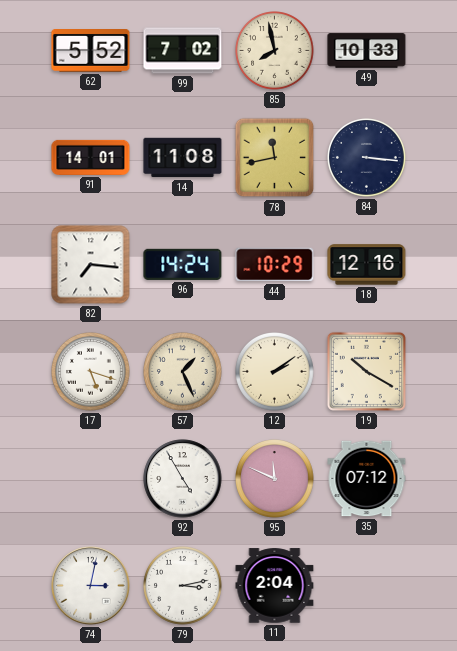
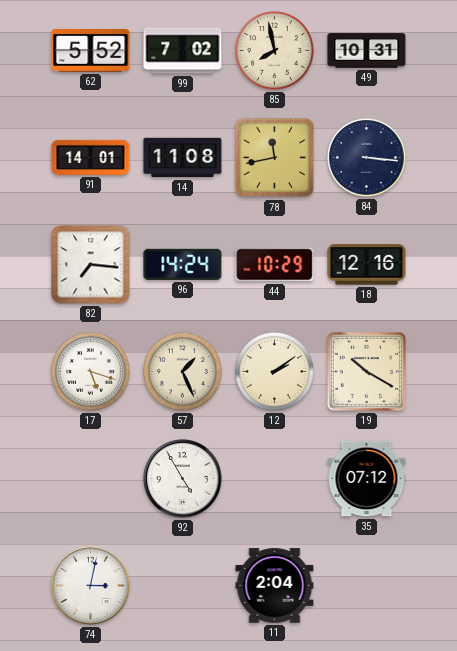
49: 10:33 -> 10:31 (367, 51)
95: 11:49 -> none (275, 479)
79: 3:13 -> none (183, 586)
